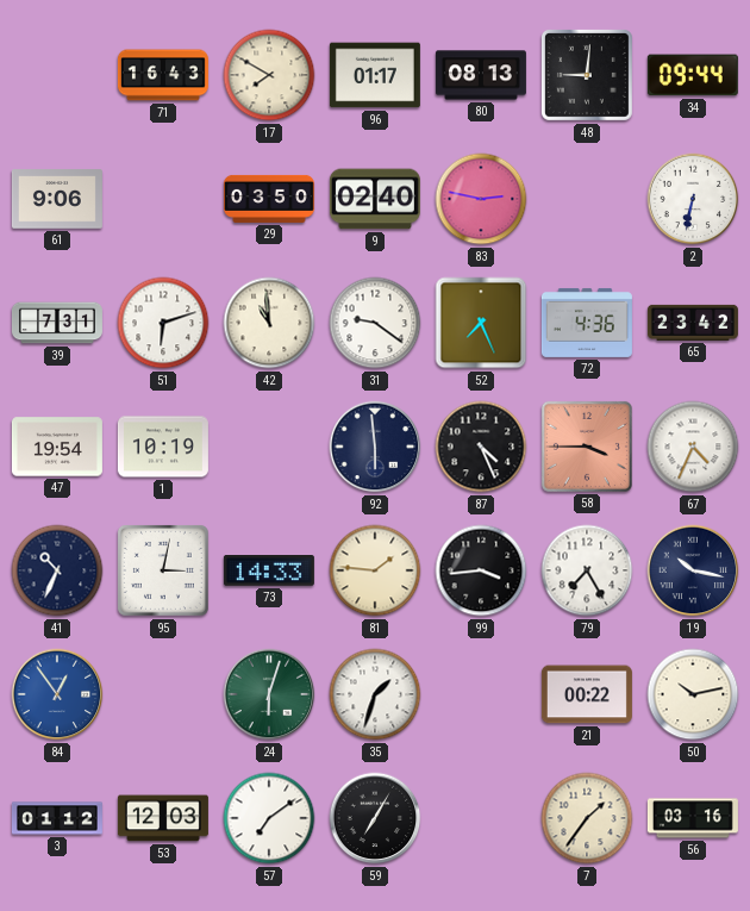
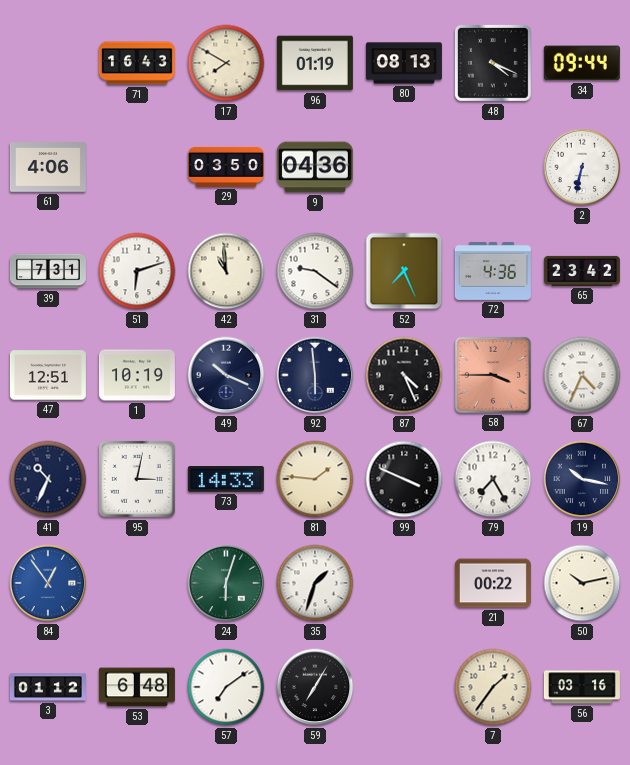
96: 01:17 -> 01:19 (315, 63)
48: 9:01 -> 4:19 (493, 63)
61: 9:06 -> 4:06 (48, 167)
9: 02:40 -> 04:36 (315, 167)
83: 2:47 -> none (481, 199)
47: 19:54 -> 12:51 (48, 375)
49: none -> 10:19 (226, 375)
99: 3:44 -> 3:49 (404, 479)
53: 12:03 -> 6:48 (137, 687)
